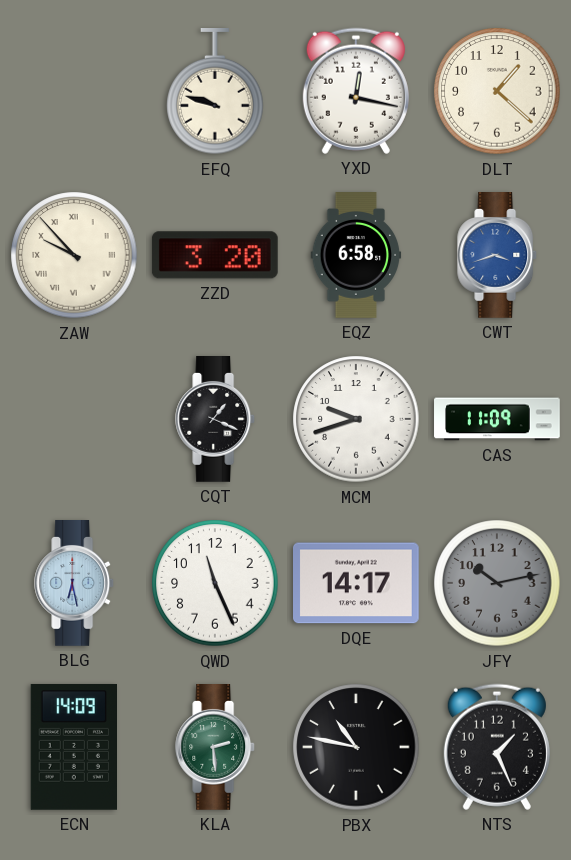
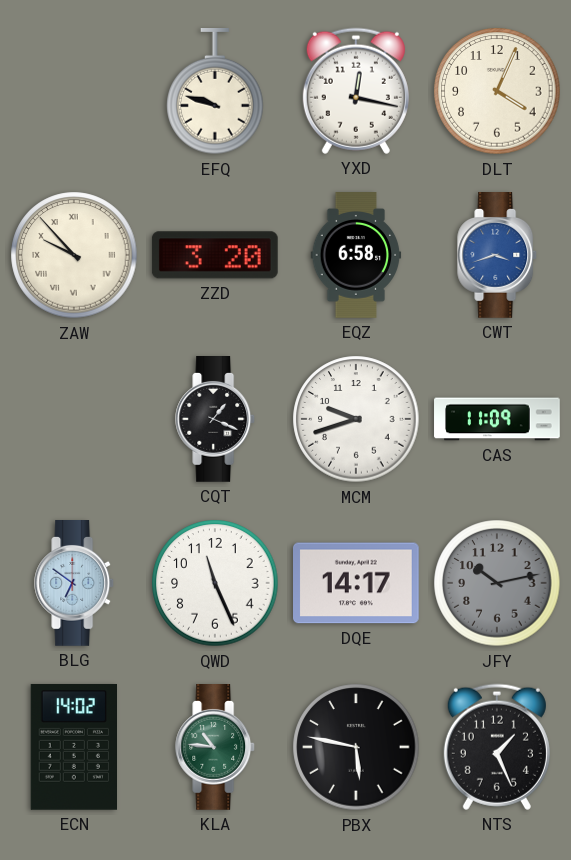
DLT: 1:22 -> 4:04 (497, 91)
BLG: 6:28 -> 6:51 (75, 584)
ECN: 14:09 -> 14:02 (73, 747)
KLA: 2:29 -> 10:46 (216, 748)
PBX: 10:47 -> 5:47 (356, 747)
